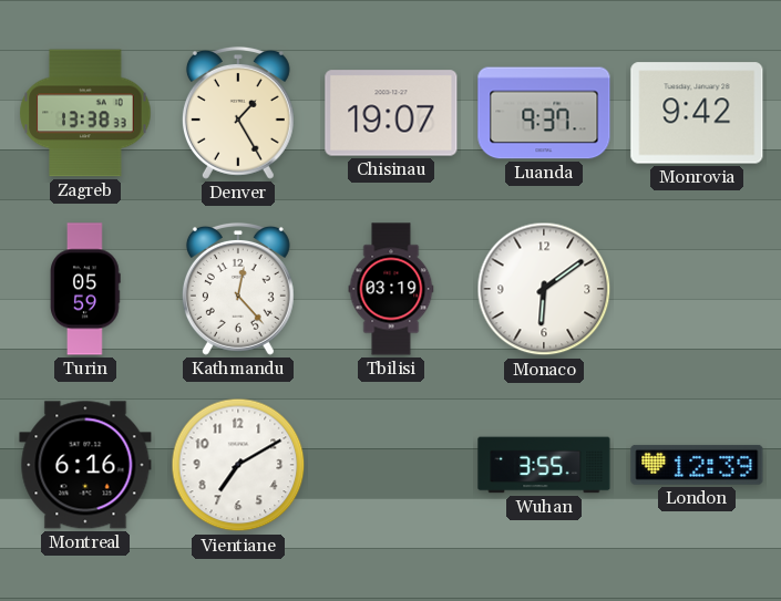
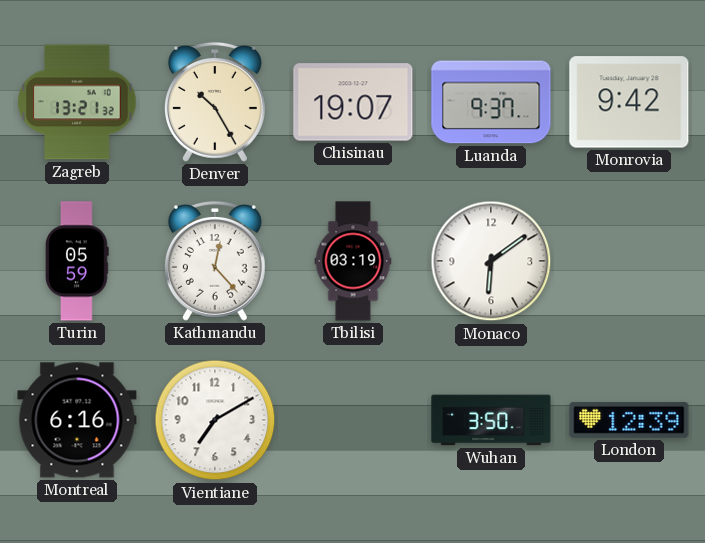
Zagreb: 13:38 -> 13:21 (77, 102)
Denver: 1:25 -> 10:25 (215, 102)
Wuhan: 3:55 -> 3:50 (491, 420)
